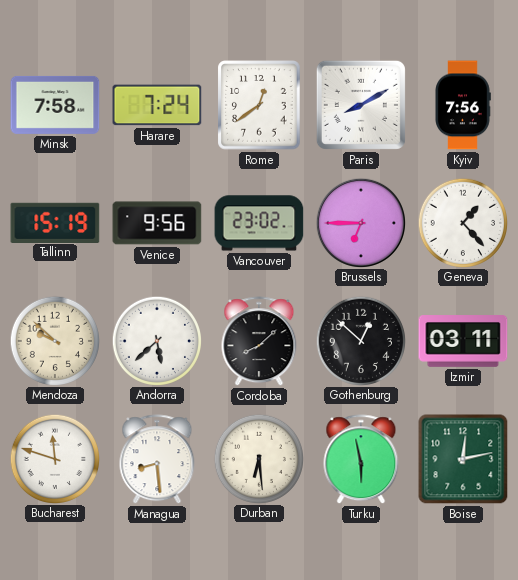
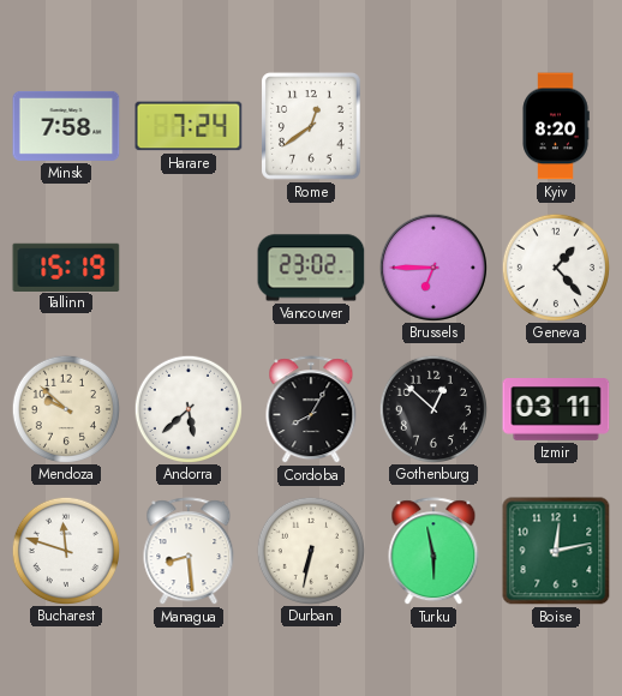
Paris: 8:10 -> none (361, 105)
Kyiv: 7:56 -> 8:20 (556, 126)
Venice: 9:56 -> none (157, 223)
Cordoba: 8:08 -> 8:05 (311, 410)
Durban: 6:29 -> 6:32 (310, 550)
